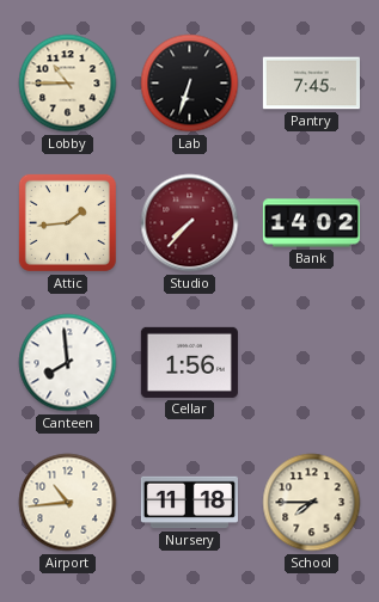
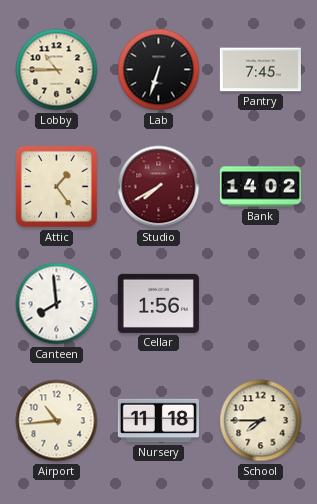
Attic: 1:44 -> 1:24 (56, 186)
Studio: 7:37 -> 7:40 (159, 187)
